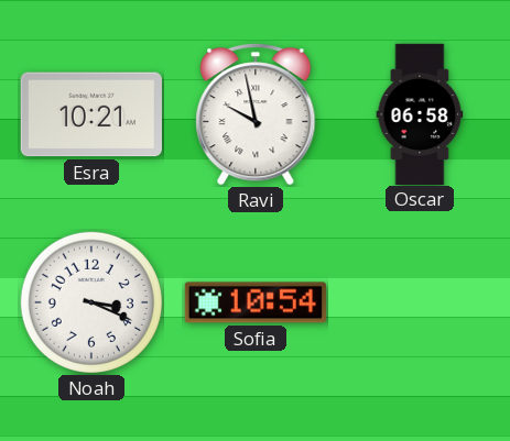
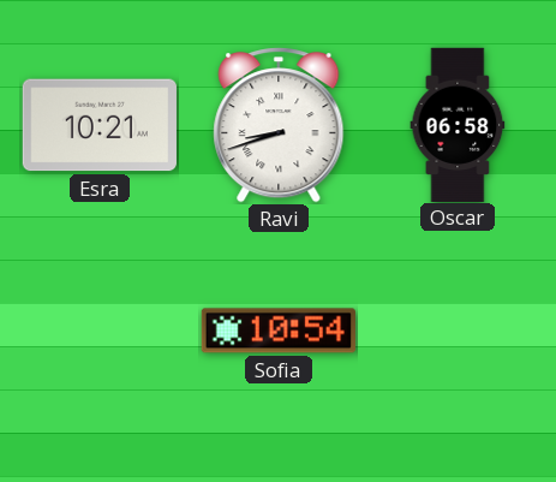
Ravi: 9:58 -> 8:42 (279, 125)
Noah: 3:19 -> none (91, 302)
